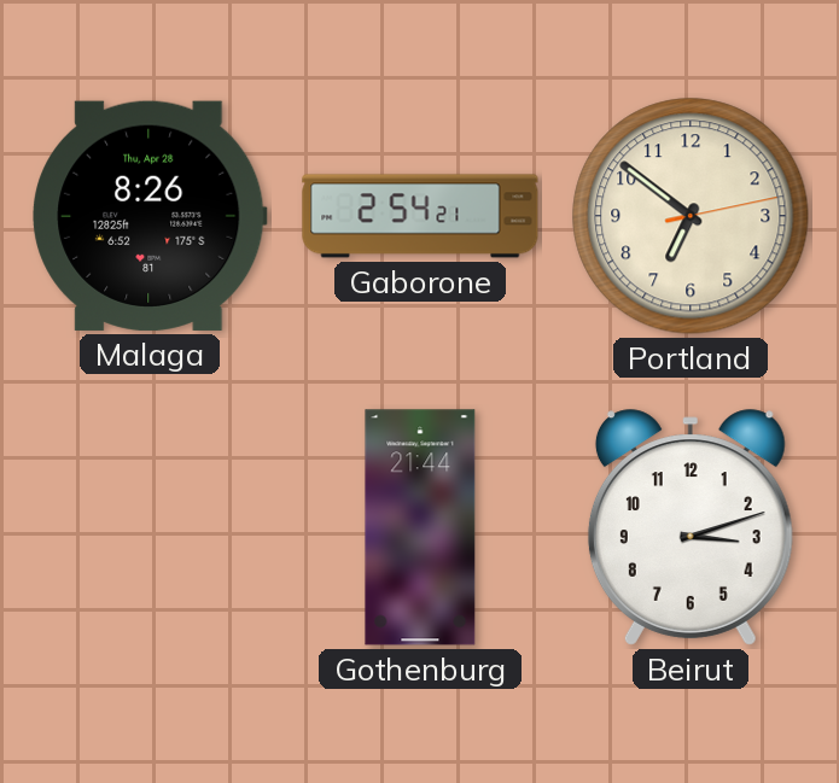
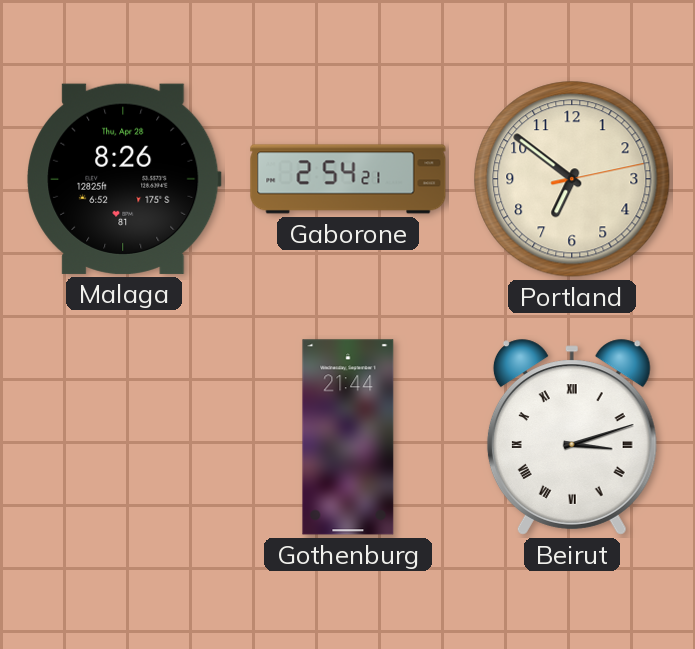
Beirut numerals: Arabic -> Roman (572, 437)
